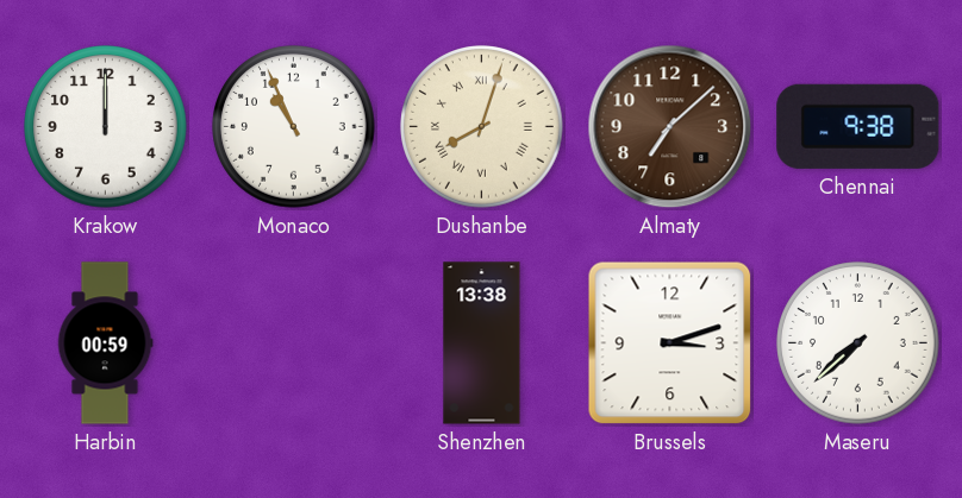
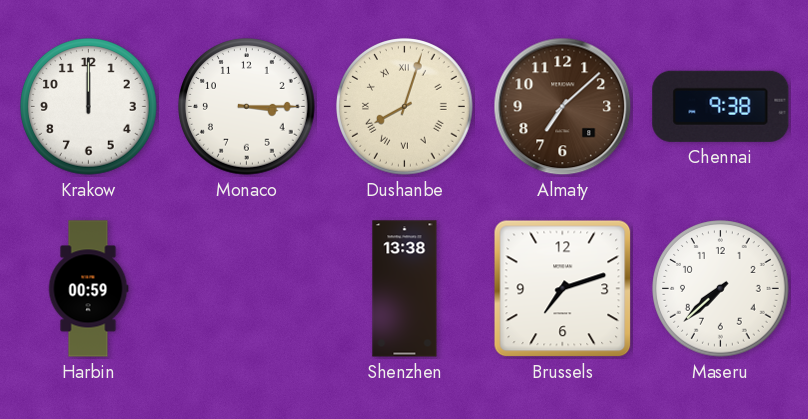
Monaco: 10:56 -> 3:15 (247, 107)
Brussels: 3:12 -> 7:12 (563, 289)
